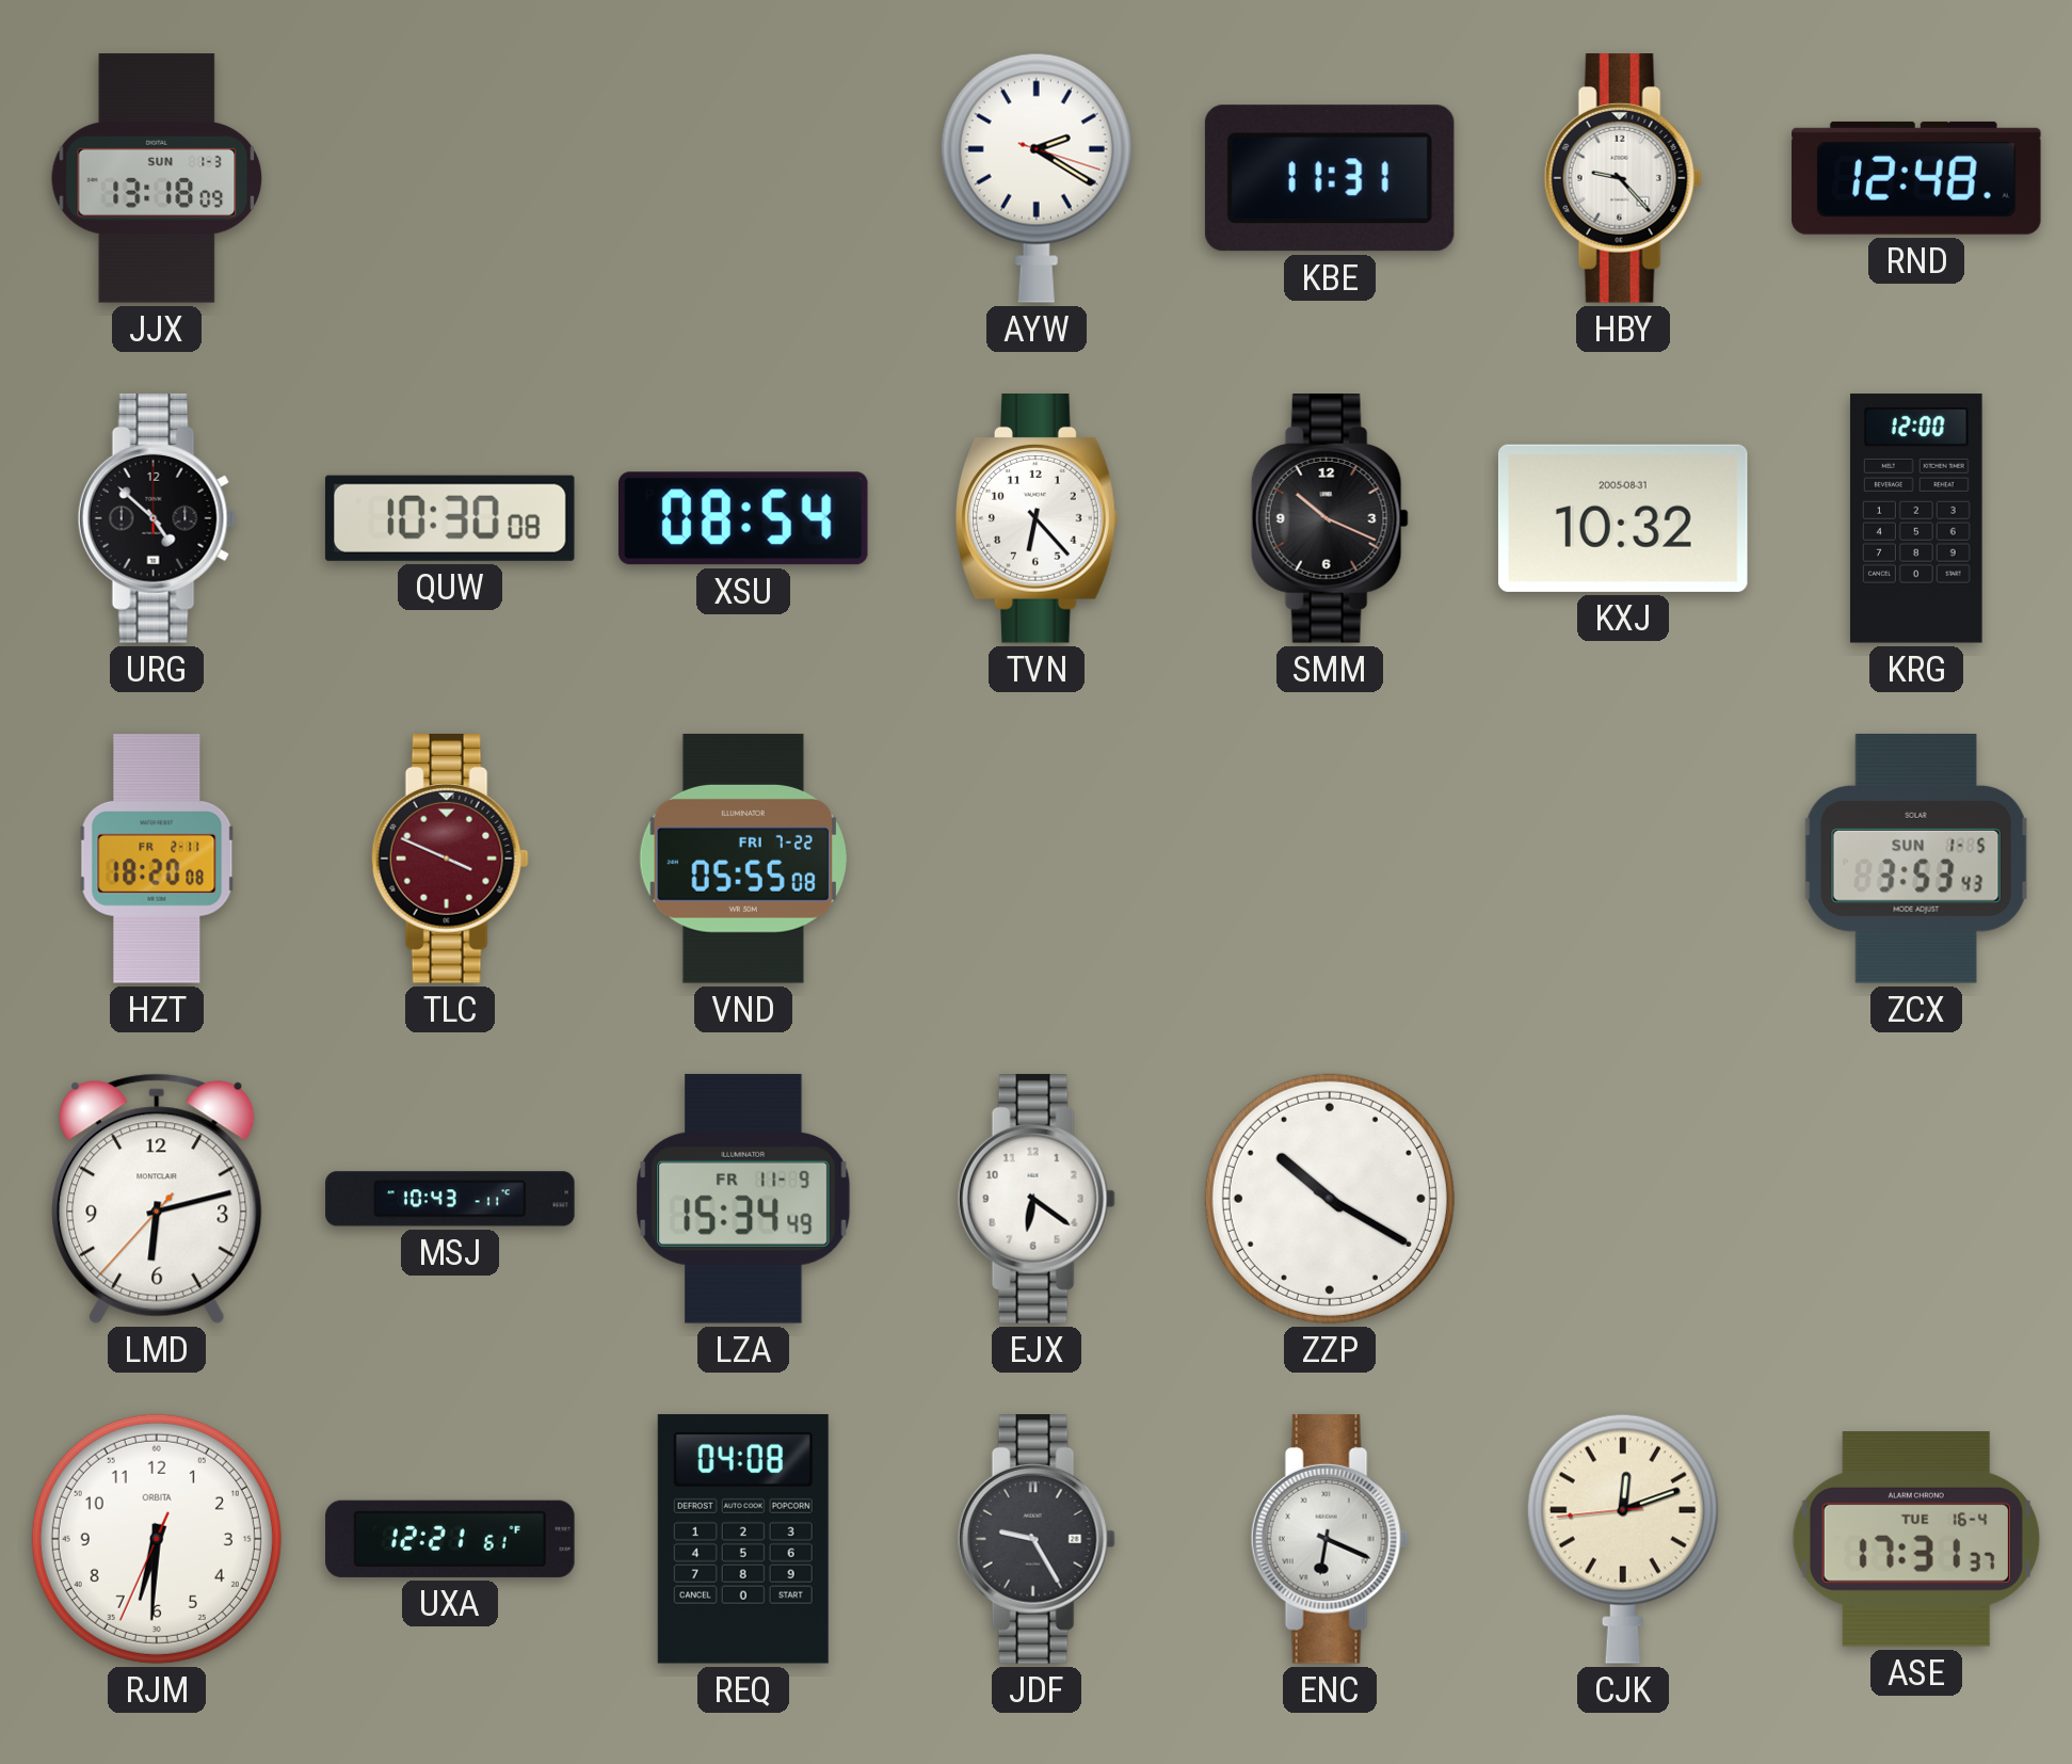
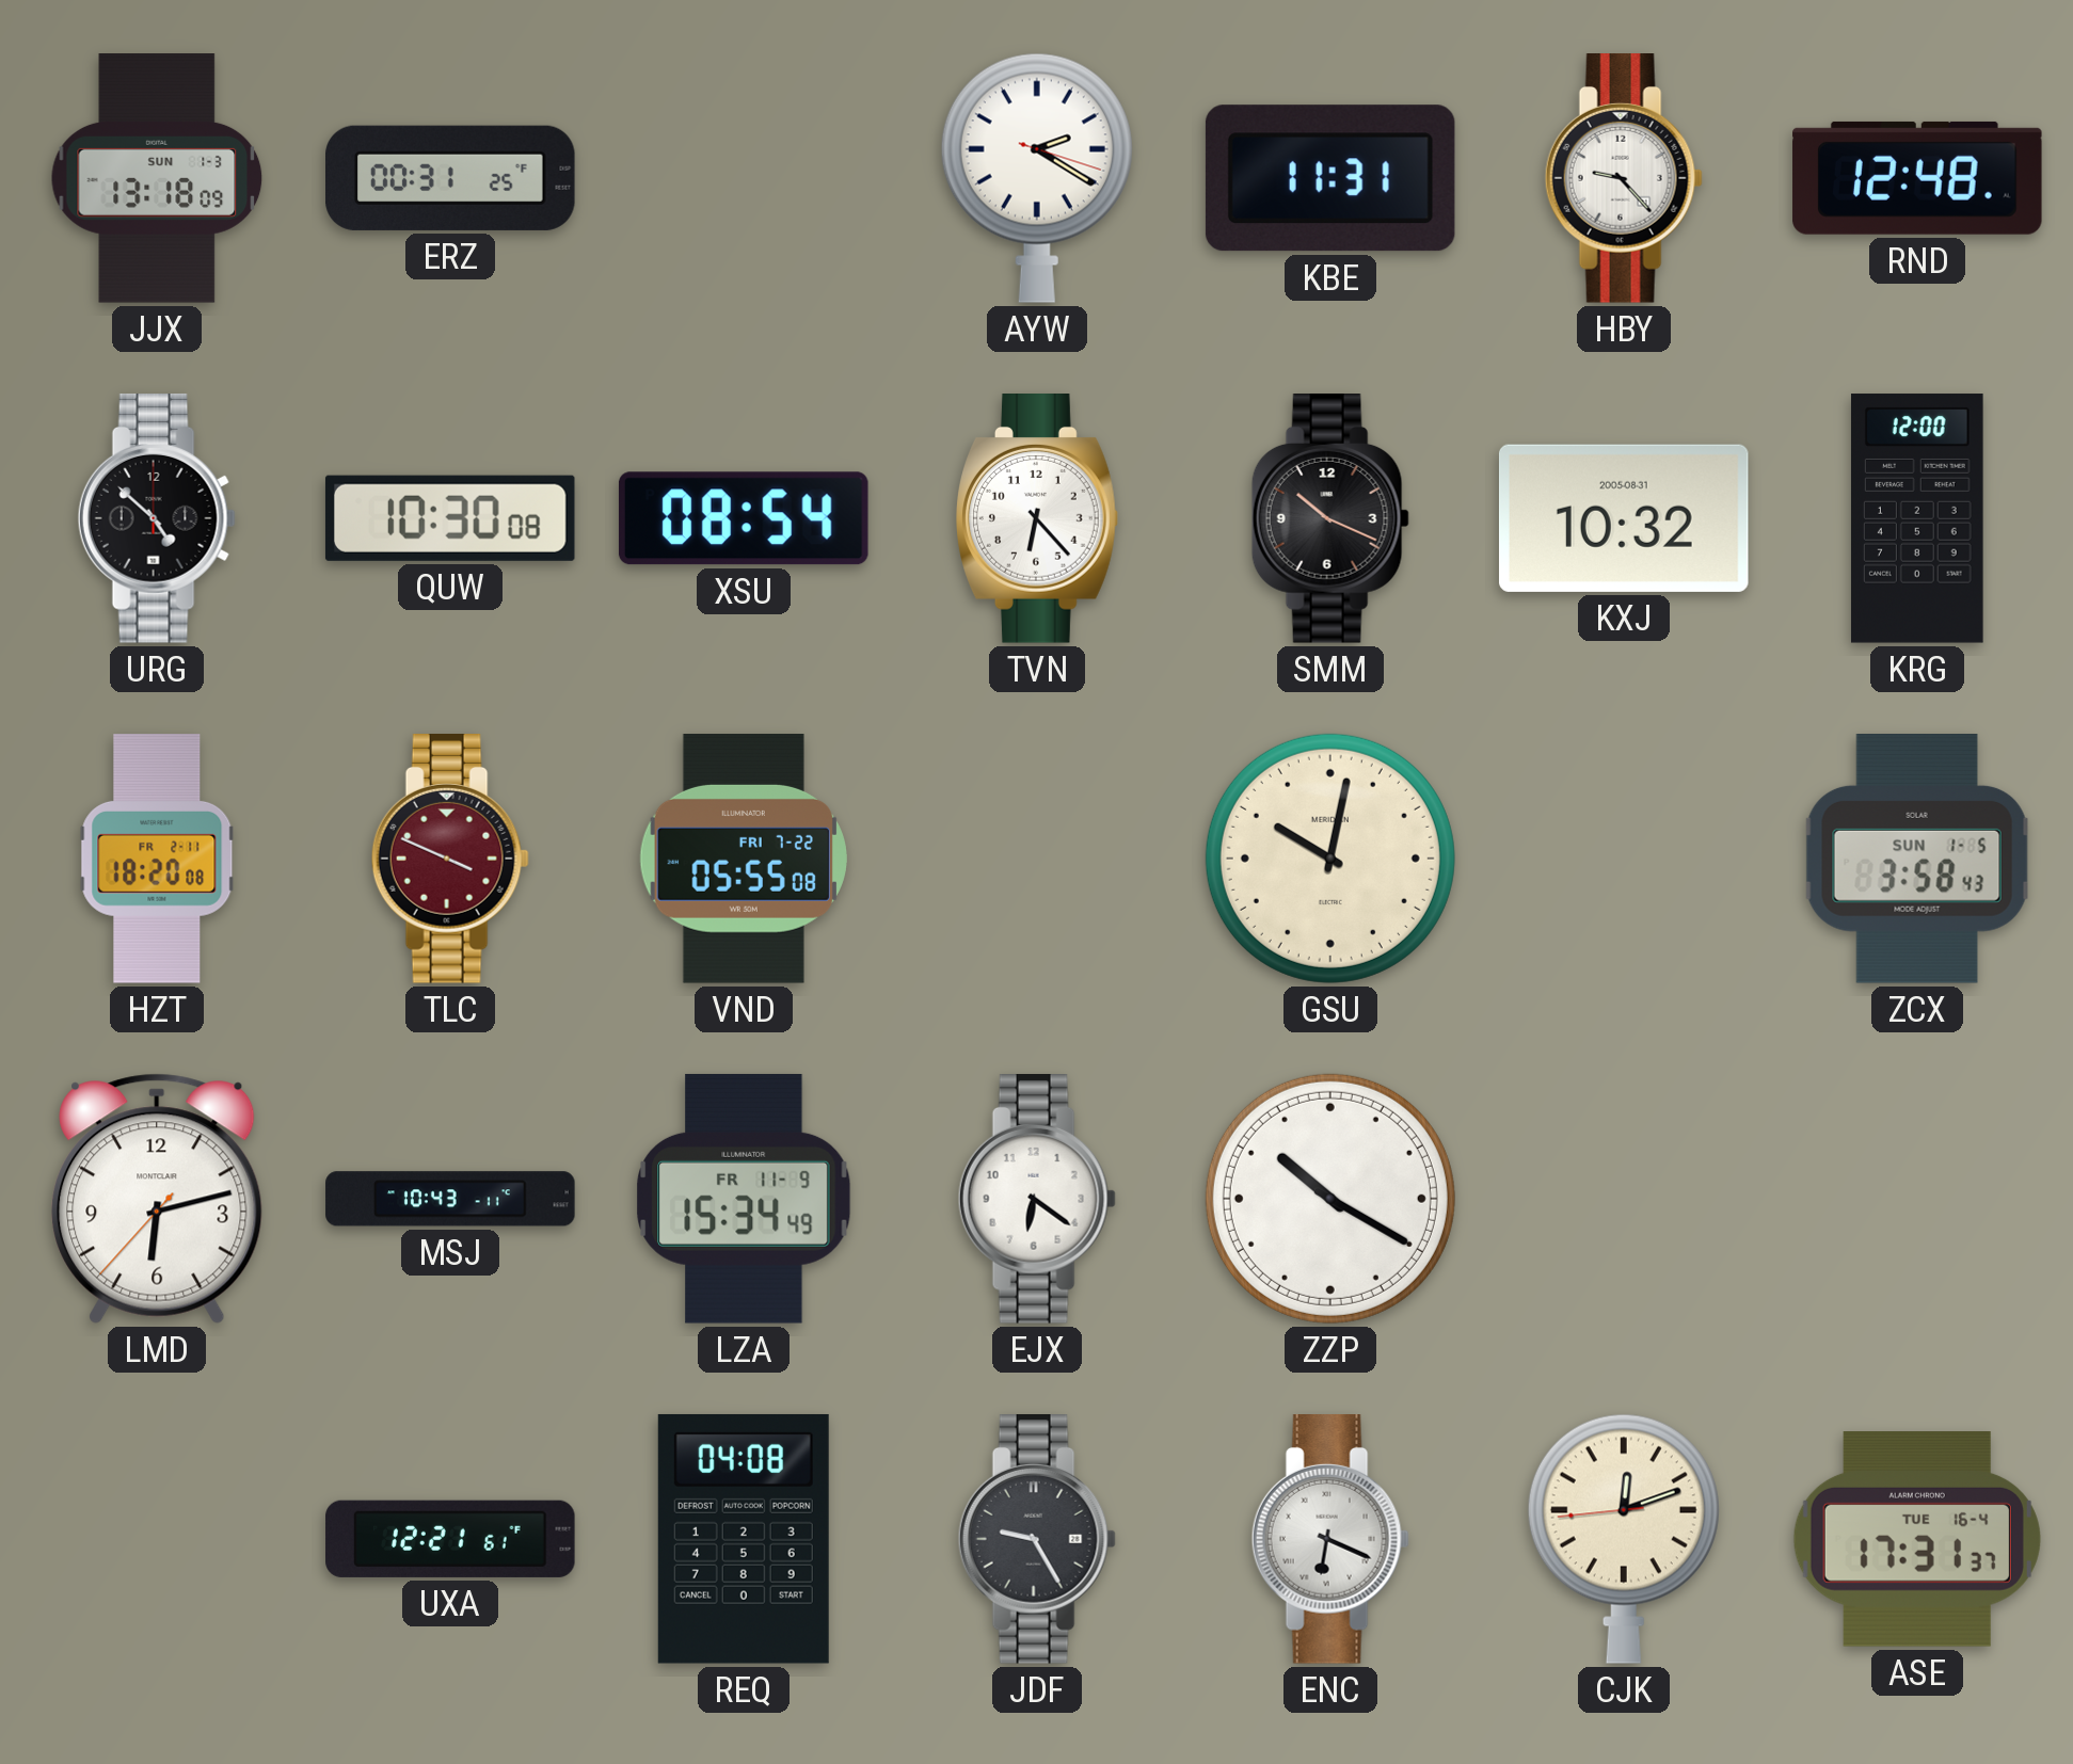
ERZ: none -> 00:31 (450, 178)
GSU: none -> 10:02 (1330, 859)
ZCX: 3:53 -> 3:58 (1917, 860)
RJM: 6:30 -> none (157, 1539)
